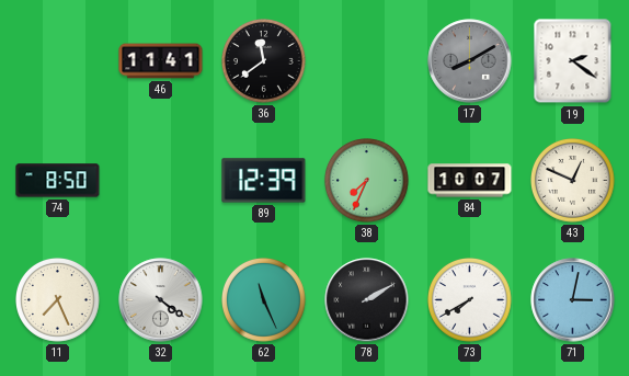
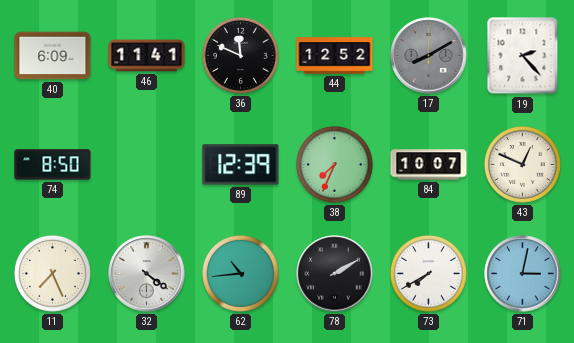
40: none -> 6:09 (53, 56)
36: 11:39 -> 11:49 (241, 56)
44: none -> 12:52 (335, 56)
19: 2:21 -> 2:23 (523, 56)
62: 11:26 -> 10:44 (241, 274)
